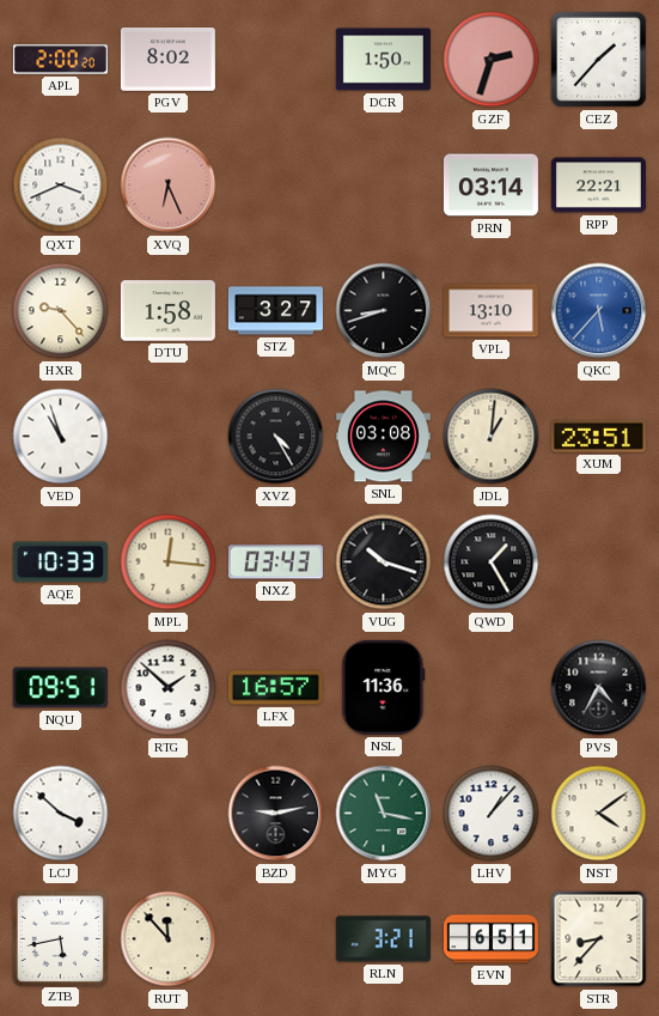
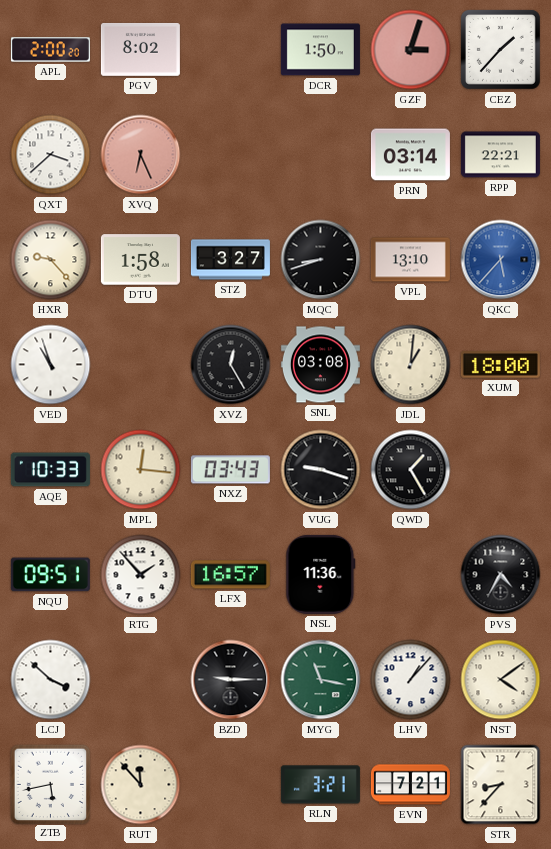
GZF: 2:33 -> 3:03 (411, 50)
QXT: 3:41 -> 3:38 (51, 155)
XVZ: 4:25 -> 12:25 (231, 365)
XUM: 23:51 -> 18:00 (500, 365)
VUG: 10:18 -> 9:18 (321, 470)
RTG: 1:52 -> 1:53 (141, 575)
BZD: 9:13 -> 9:15 (231, 680)
EVN: 6:51 -> 7:21 (410, 785)
